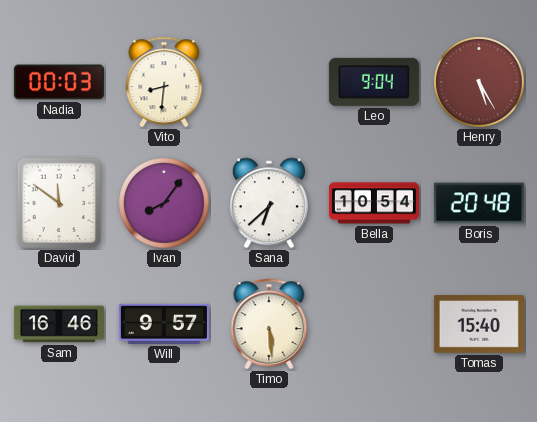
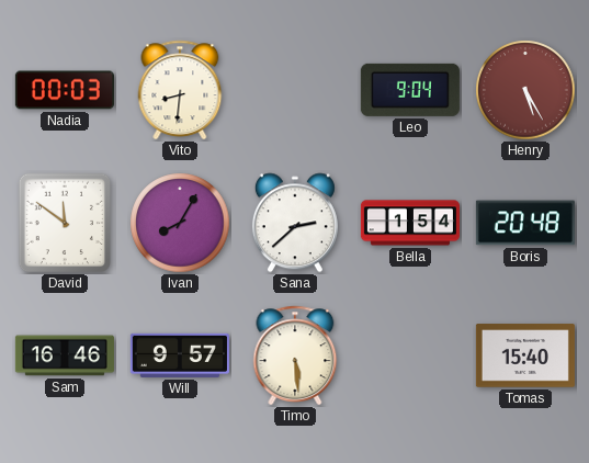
Ivan: 8:06 -> 8:05 (180, 223)
Sana: 6:38 -> 2:38 (295, 223)
Bella: 10:54 -> 1:54 (410, 223)
